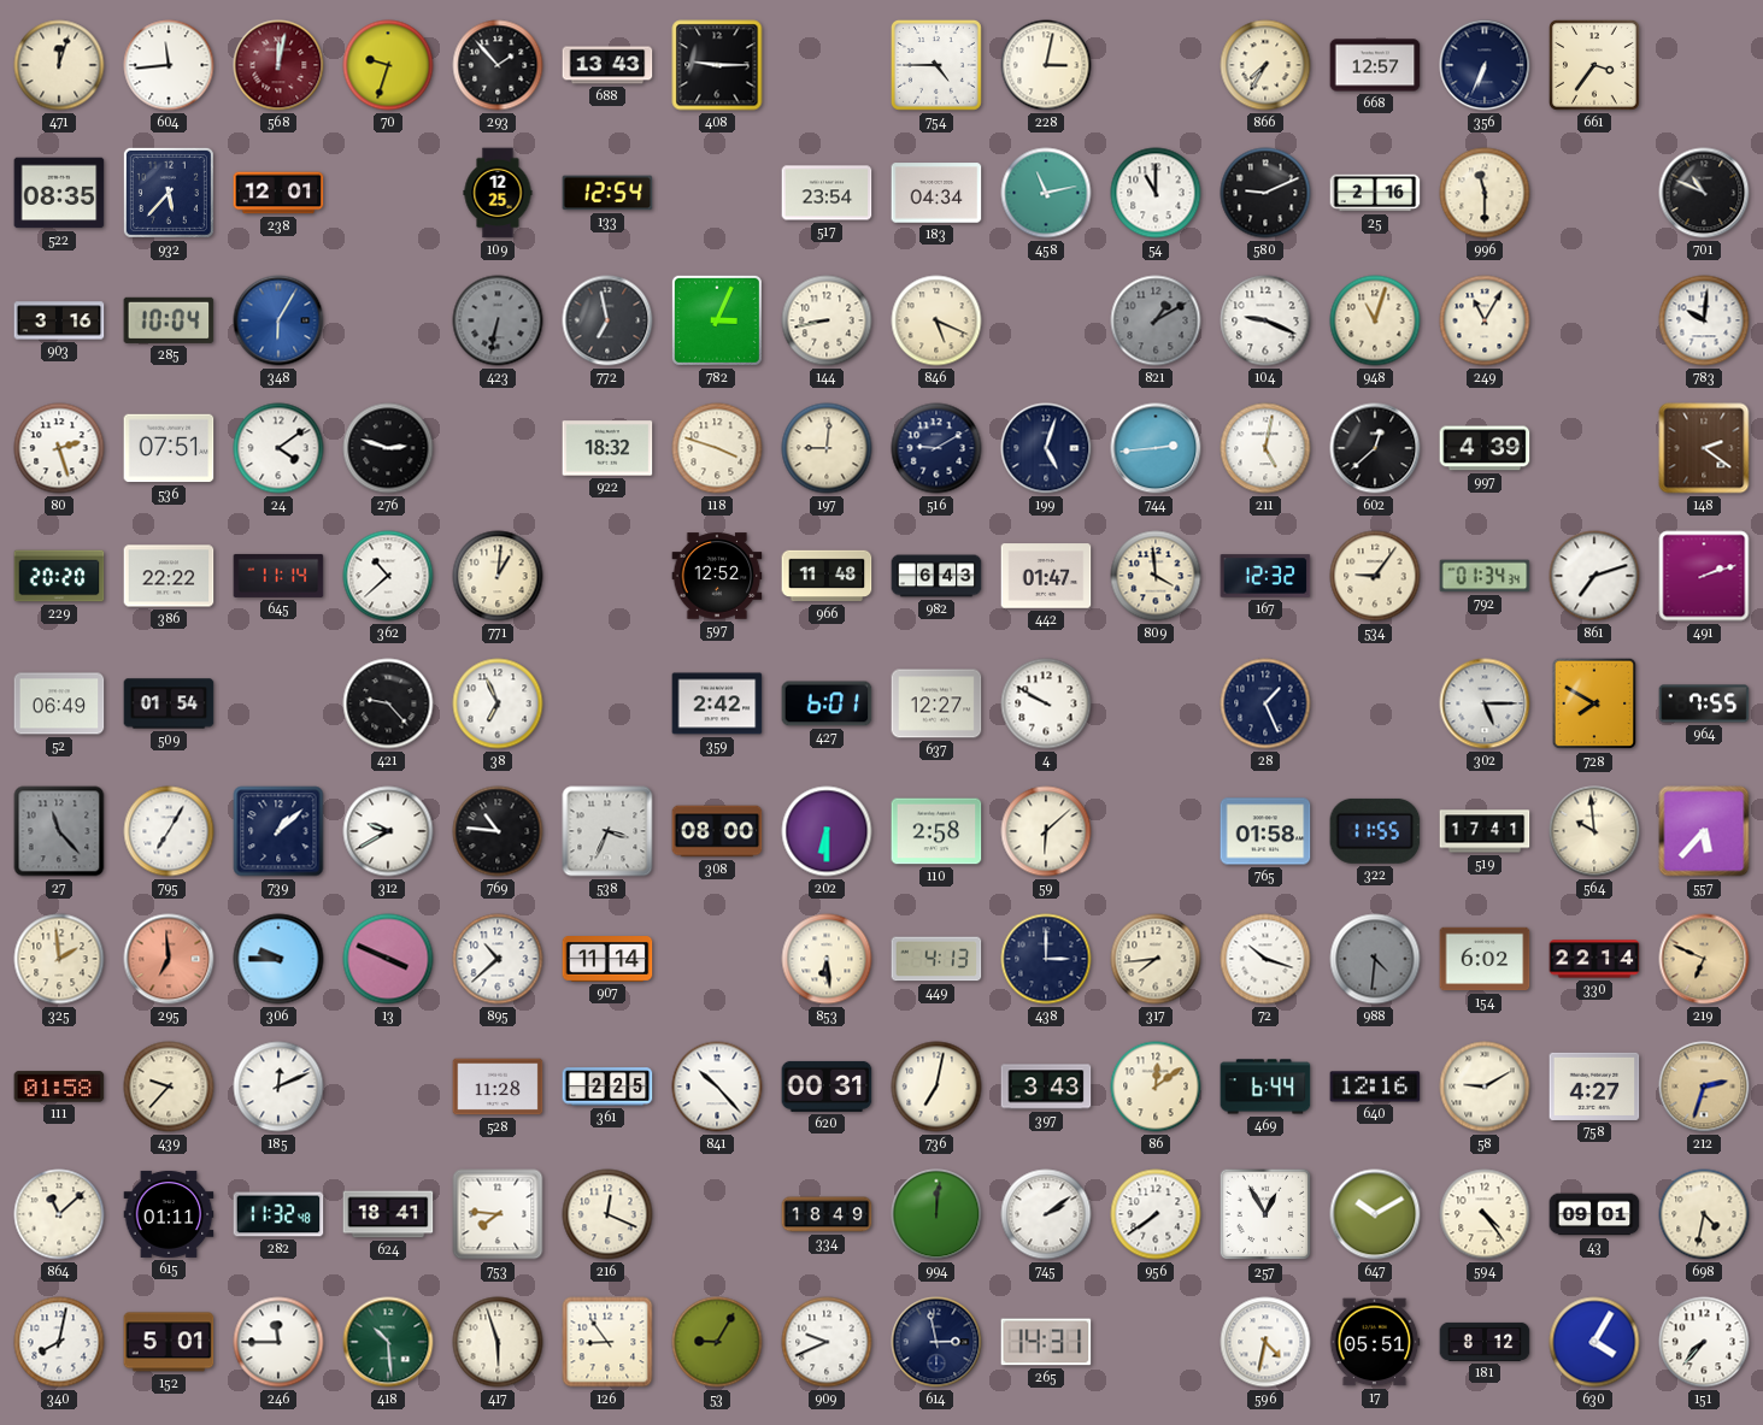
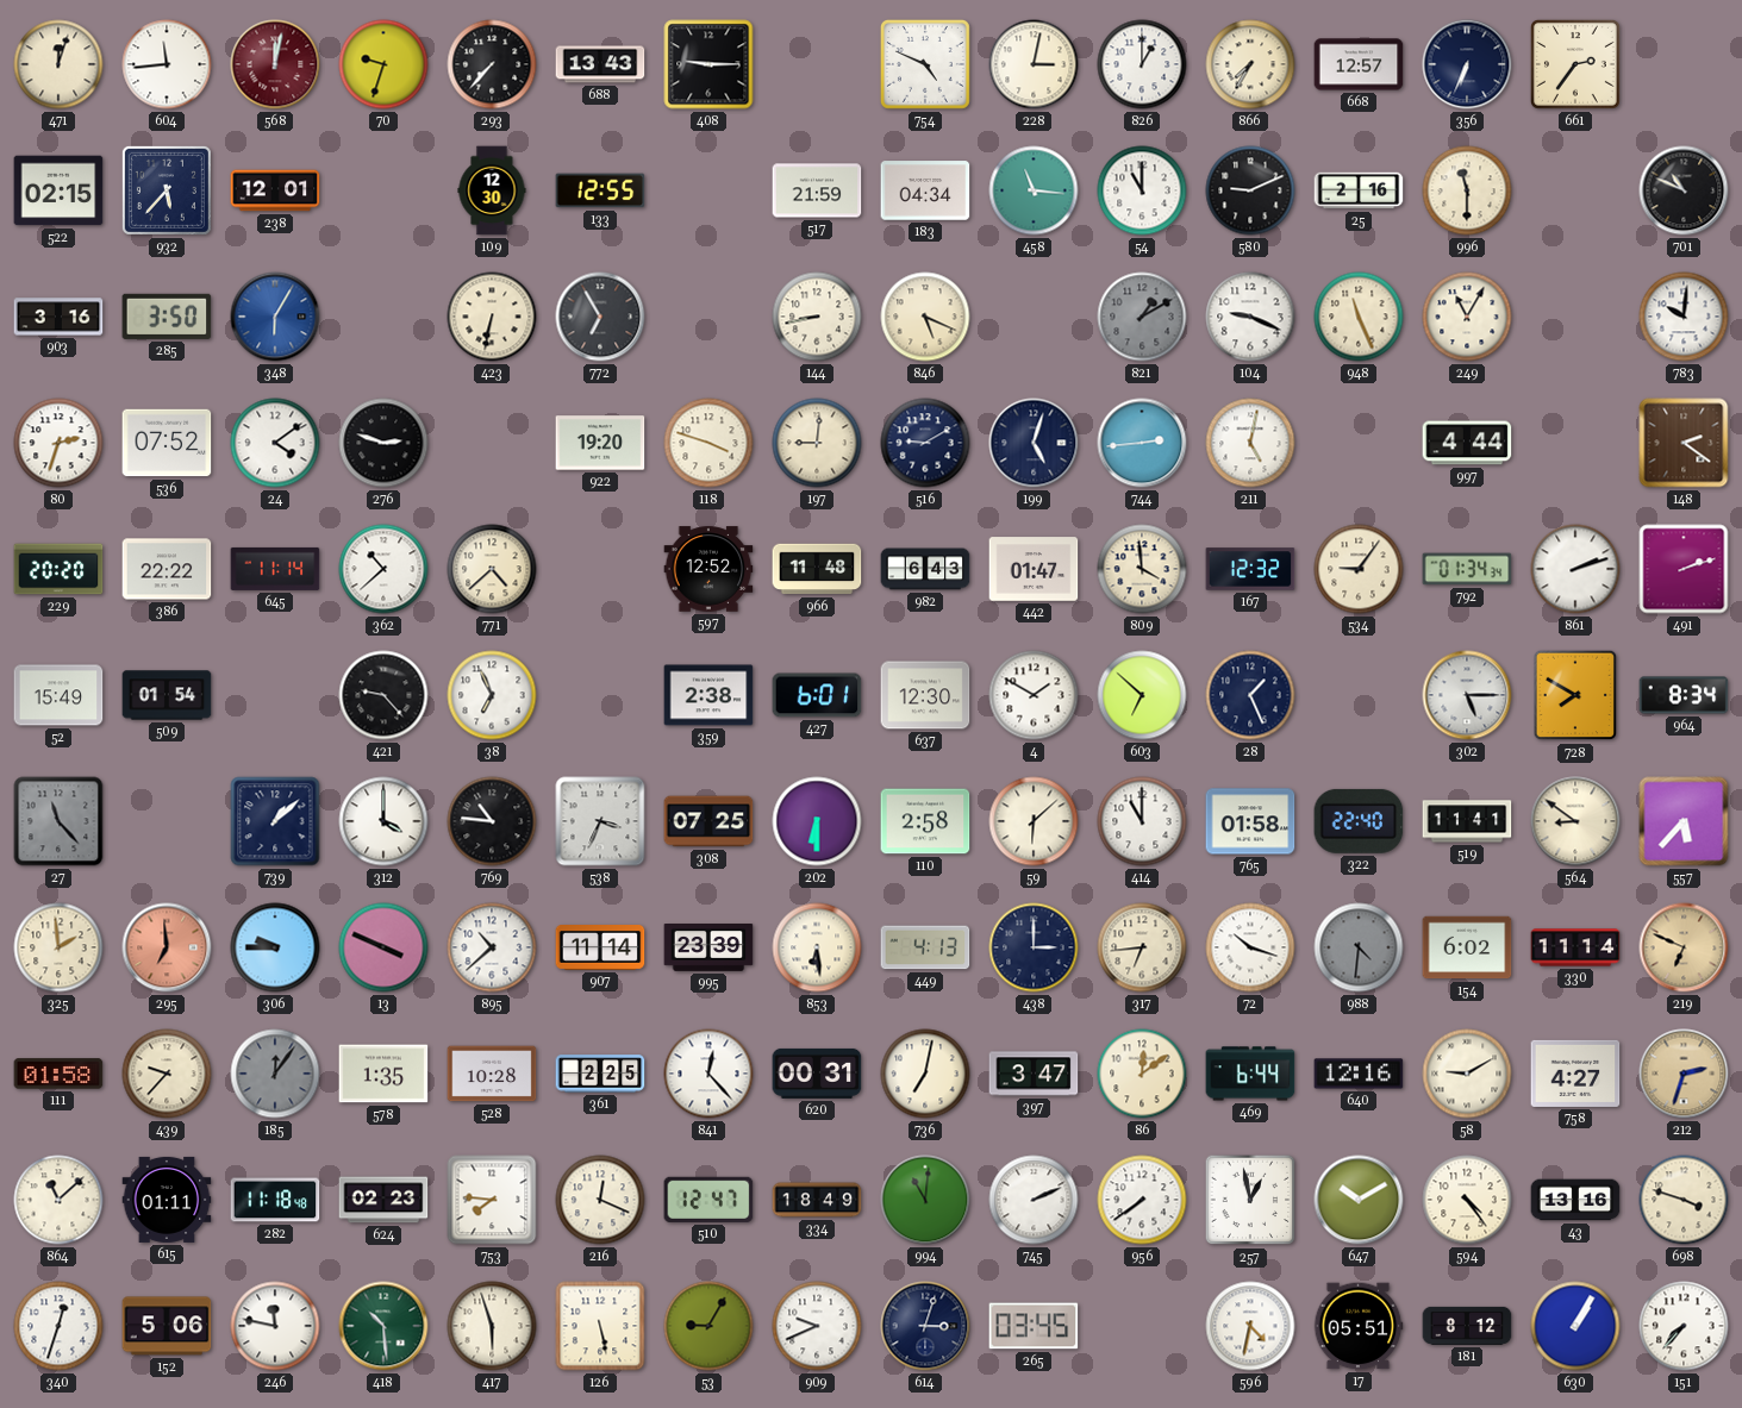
293: 1:53 -> 7:37 (492, 64)
754: 4:45 -> 4:49 (925, 64)
826: none -> 1:00 (1142, 64)
661: 3:36 -> 2:36 (1575, 64)
522: 08:35 -> 02:15 (58, 190)
109: 12:25 -> 12:30 (492, 190)
133: 12:54 -> 12:55 (600, 190)
517: 23:54 -> 21:59 (817, 190)
458: 11:13 -> 11:16 (1034, 190)
285: 10:04 -> 3:50 (167, 317)
423 dial: grey -> cream (492, 317)
772: 6:58 -> 6:55 (600, 317)
782: 3:04 -> none (717, 320)
948: 11:03 -> 11:26 (1359, 317)
80: 2:27 -> 2:33 (58, 443)
536: 07:51 -> 07:52 (167, 443)
922: 18:32 -> 19:20 (600, 443)
602: 12:38 -> none (1375, 448)
997: 4:39 -> 4:44 (1467, 443)
771: 1:01 -> 4:38 (492, 569)
861: 7:12 -> 2:12 (1575, 569)
52: 06:49 -> 15:49 (58, 695)
359: 2:42 -> 2:38 (708, 695)
637: 12:27 -> 12:30 (925, 695)
4: 9:50 -> 1:50 (1034, 695)
603: none -> 6:52 (1142, 695)
964: 7:55 -> 8:34 (1684, 695)
795: 7:05 -> none (169, 831)
312: 9:40 -> 4:00 (383, 821)
308: 08:00 -> 07:25 (708, 821)
414: none -> 11:00 (1142, 821)
322: 11:55 -> 22:40 (1359, 821)
519: 17:41 -> 11:41 (1467, 821)
564: 9:59 -> 8:51 (1575, 821)
995: none -> 23:39 (708, 949)
317: 7:44 -> 6:44 (1142, 947)
330: 22:14 -> 11:14 (1575, 947)
185: 12:11 -> 12:06 (275, 1074)
185 dial: white -> grey (275, 1074)
578: none -> 1:35 (383, 1074)
528: 11:28 -> 10:28 (492, 1074)
841: 10:23 -> 12:23 (708, 1074)
397: 3:43 -> 3:47 (1034, 1074)
282: 11:32 -> 11:18 (275, 1200)
624: 18:41 -> 02:23 (383, 1200)
510: none -> 12:47 (708, 1200)
994: 12:01 -> 11:01 (925, 1200)
745: 2:09 -> 2:11 (1034, 1200)
257: 12:55 -> 12:58 (1250, 1200)
43: 09:01 -> 13:16 (1575, 1200)
698: 4:32 -> 3:48 (1684, 1200)
340: 8:02 -> 12:33 (58, 1326)
152: 5:01 -> 5:06 (167, 1326)
246: 11:45 -> 11:47 (275, 1326)
126: 8:54 -> 5:28 (600, 1326)
614: 2:58 -> 3:03 (925, 1326)
265: 14:31 -> 03:45 (1034, 1326)
630: 4:05 -> 1:05 (1575, 1326)
